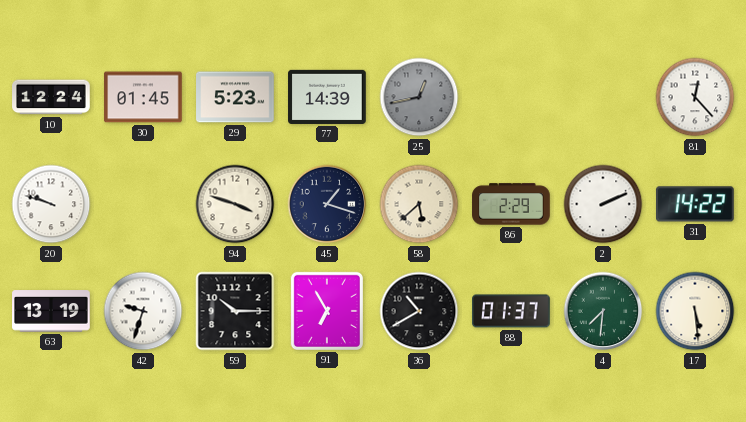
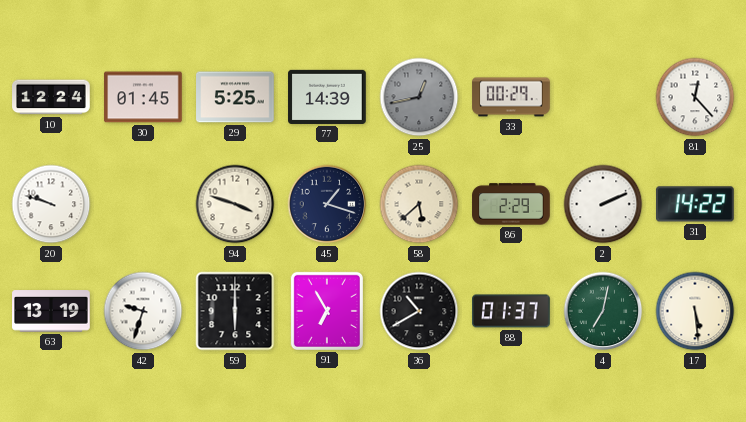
29: 5:23 -> 5:25 (235, 97)
33: none -> 00:29 (511, 97)
59: 10:15 -> 6:00 (235, 311)
4: 7:31 -> 7:02 (603, 311)
